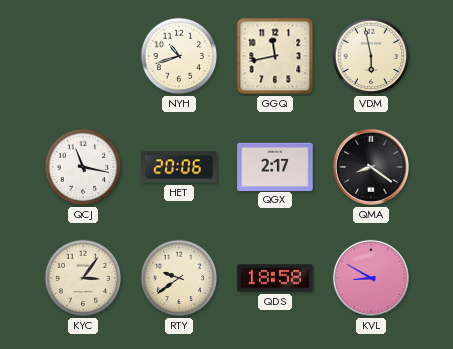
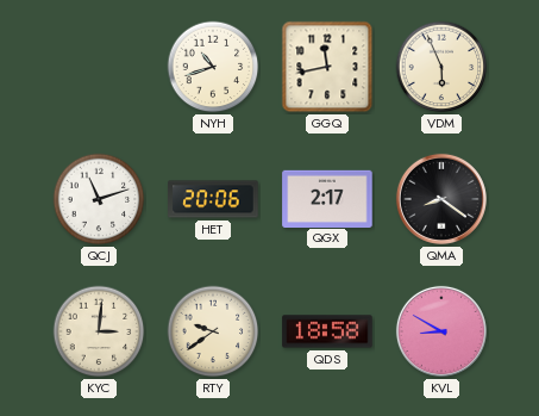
VDM: 5:58 -> 5:56 (441, 67)
QCJ: 11:17 -> 11:12 (99, 199)
KYC: 3:06 -> 3:01 (99, 331)
